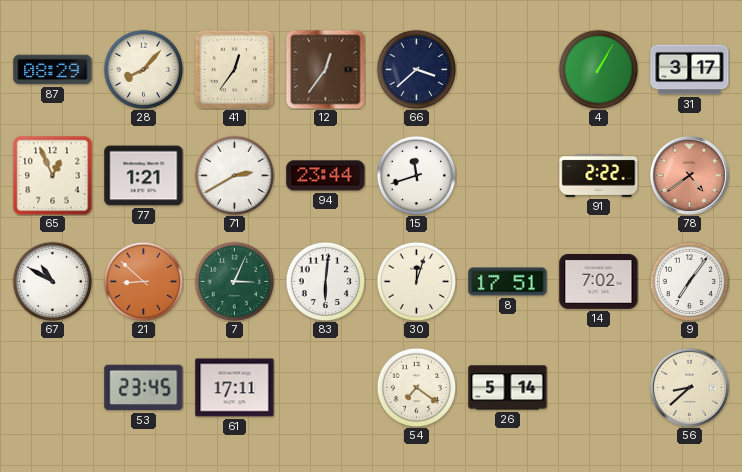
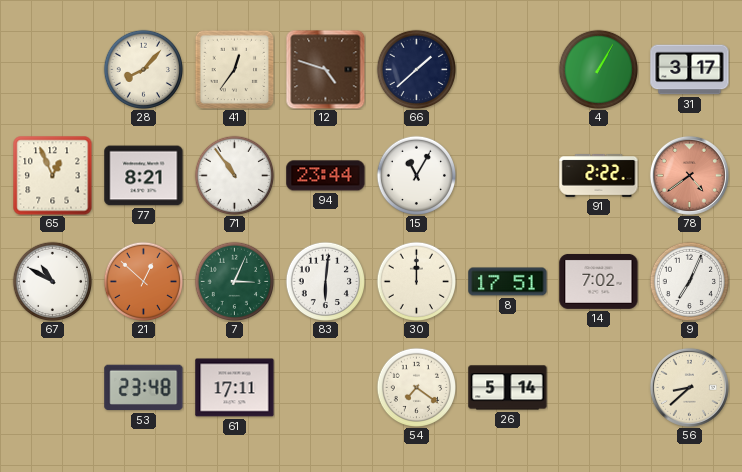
87: 08:29 -> none (53, 70)
12: 12:36 -> 4:48 (325, 69)
66: 3:38 -> 1:38 (416, 69)
77: 1:21 -> 8:21 (144, 176)
71: 2:40 -> 10:54 (234, 175)
15: 11:42 -> 11:05 (416, 175)
21: 8:52 -> 12:52 (143, 281)
30: 12:03 -> 12:00 (416, 281)
9: 7:06 -> 7:04 (689, 281)
53: 23:45 -> 23:48 (144, 388)
